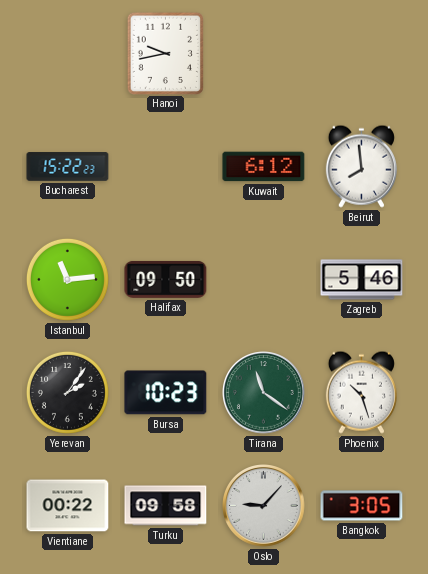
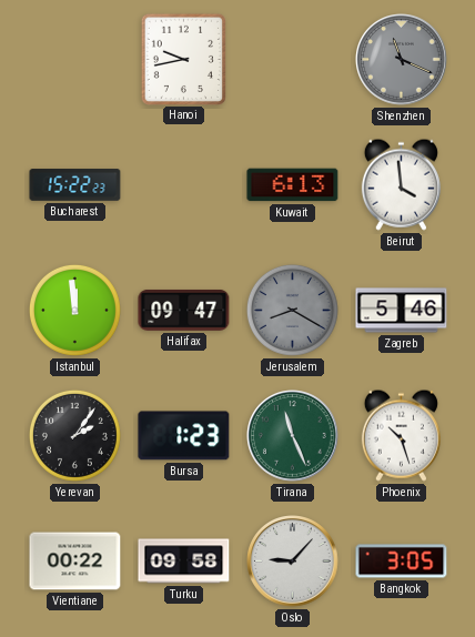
Shenzhen: none -> 11:19 (402, 60)
Kuwait: 6:12 -> 6:13 (293, 185)
Beirut: 7:59 -> 3:59 (401, 184)
Istanbul: 11:14 -> 11:59 (74, 310)
Halifax: 09:50 -> 09:47 (184, 310)
Jerusalem: none -> 8:20 (292, 310)
Bursa: 10:23 -> 1:23 (184, 436)
Tirana: 11:21 -> 11:26 (293, 436)
